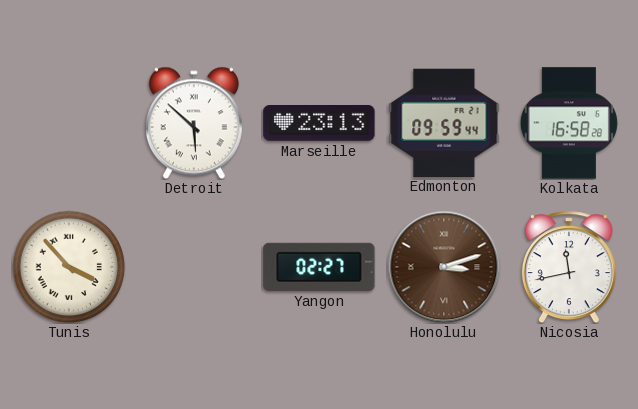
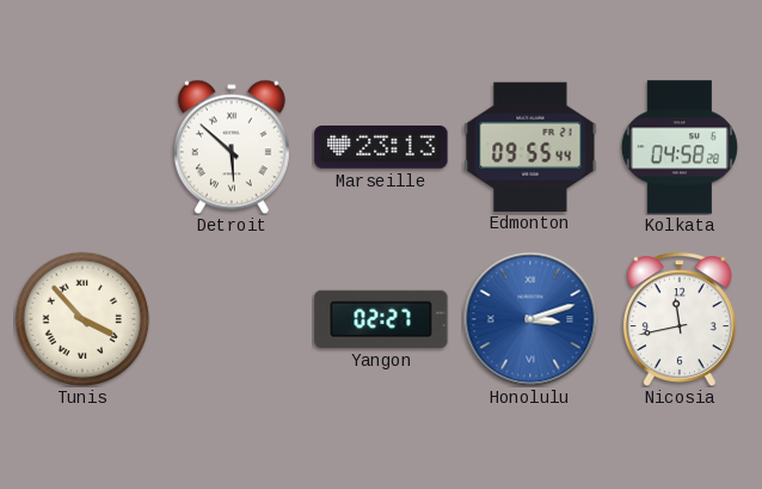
Edmonton: 09:59 -> 09:55 (530, 146)
Kolkata: 16:58 -> 04:58 (680, 147)
Honolulu dial: brown -> blue (530, 319)
